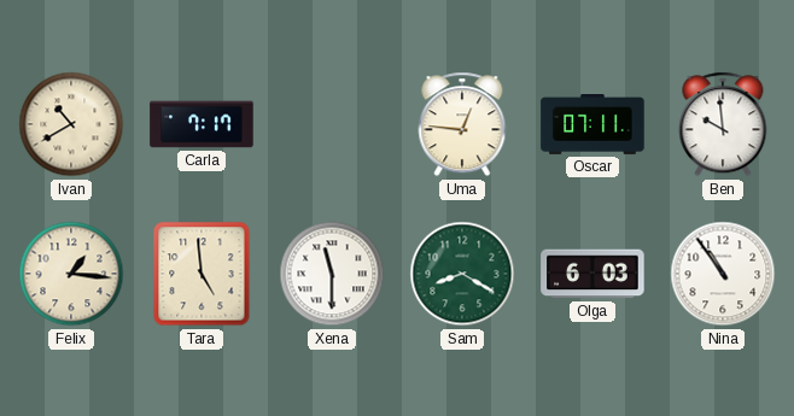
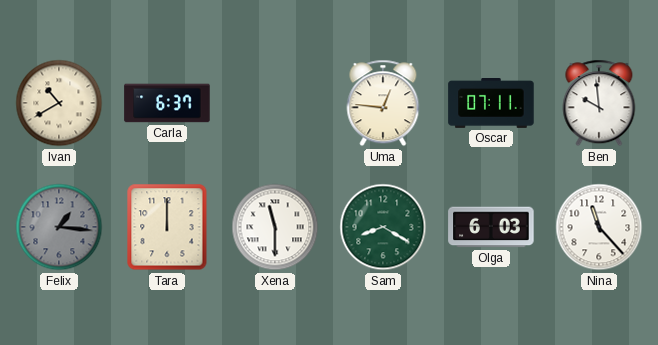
Carla: 7:17 -> 6:37 (167, 103)
Felix dial: cream -> grey (59, 227)
Tara: 4:59 -> 12:00 (167, 227)
Nina: 10:54 -> 11:23 (599, 227)
